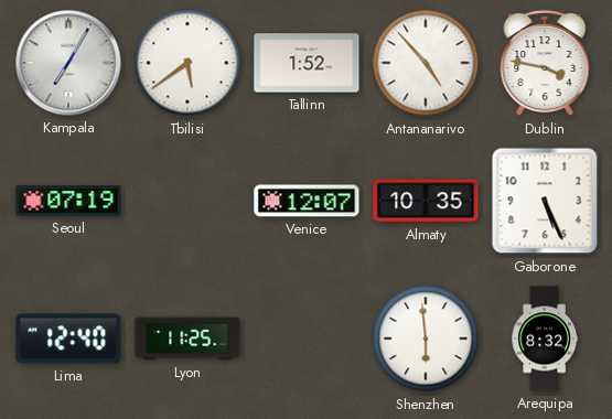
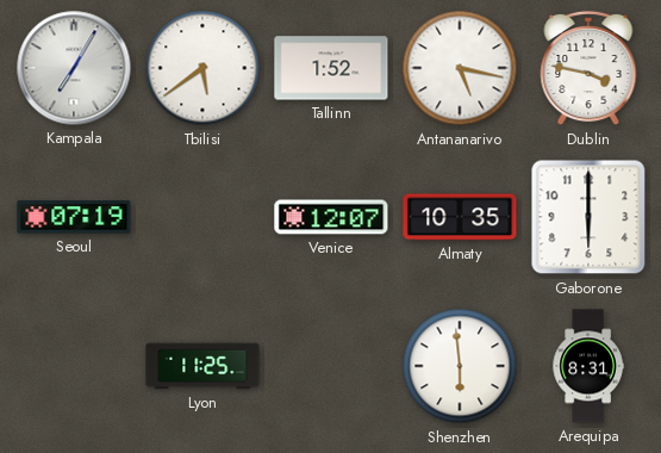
Antananarivo: 4:53 -> 5:17 (460, 68)
Gaborone: 5:26 -> 6:00 (588, 217)
Lima: 12:40 -> none (68, 339)
Arequipa: 8:32 -> 8:31 (588, 366)
